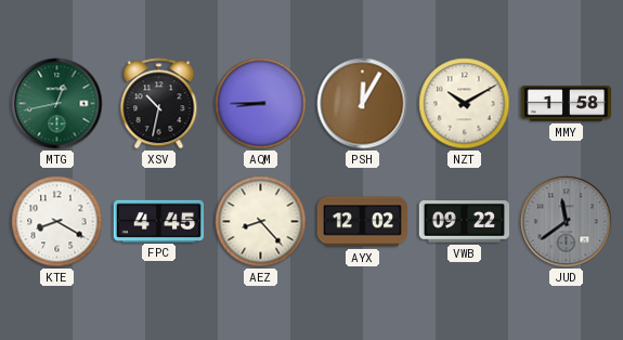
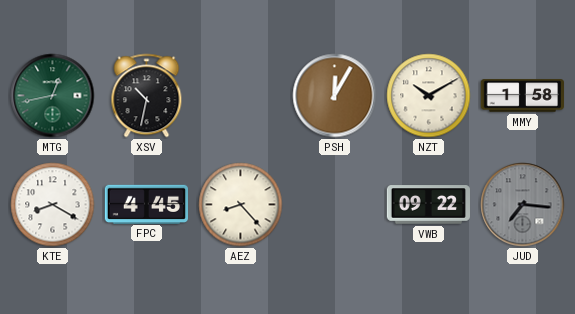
AQM: 8:45 -> none (261, 104)
AYX: 12:02 -> none (362, 222)
JUD: 11:39 -> 7:16 (523, 205)
